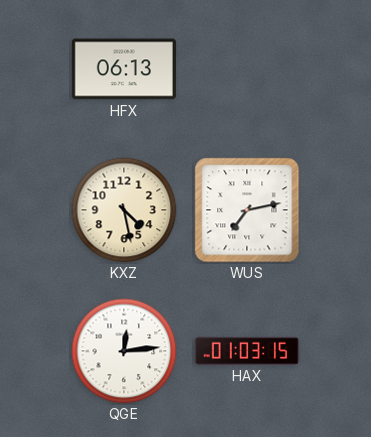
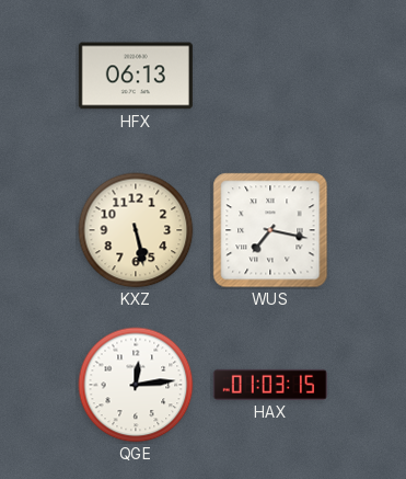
KXZ: 4:28 -> 5:28 (136, 230)
WUS: 7:13 -> 7:17 (270, 230)
